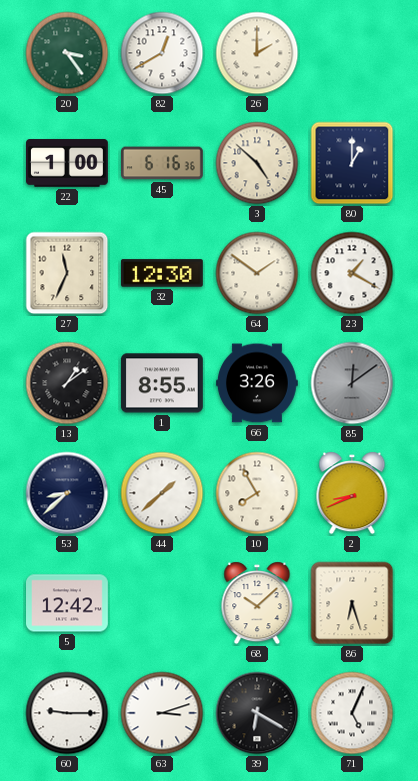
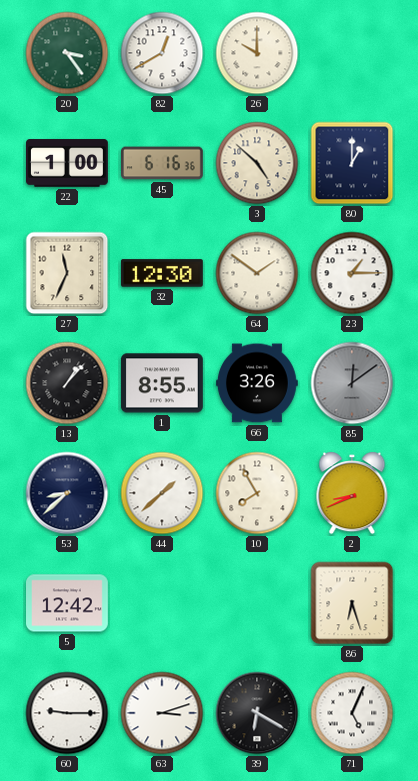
26: 2:00 -> 10:00 (257, 53)
23: 1:20 -> 1:15 (352, 273)
13: 1:09 -> 1:07 (67, 383)
68: 10:08 -> none (257, 603)
